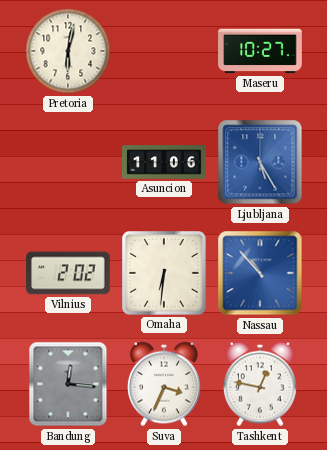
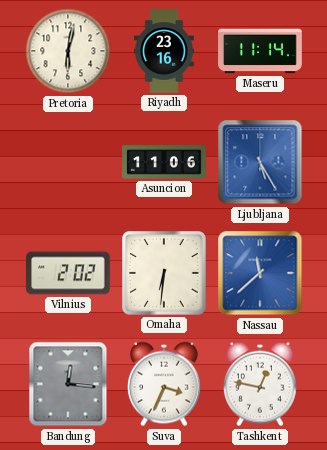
Riyadh: none -> 23:16 (164, 51)
Maseru: 10:27 -> 11:14 (260, 51)
Nassau: 10:53 -> 11:38 (260, 273)
